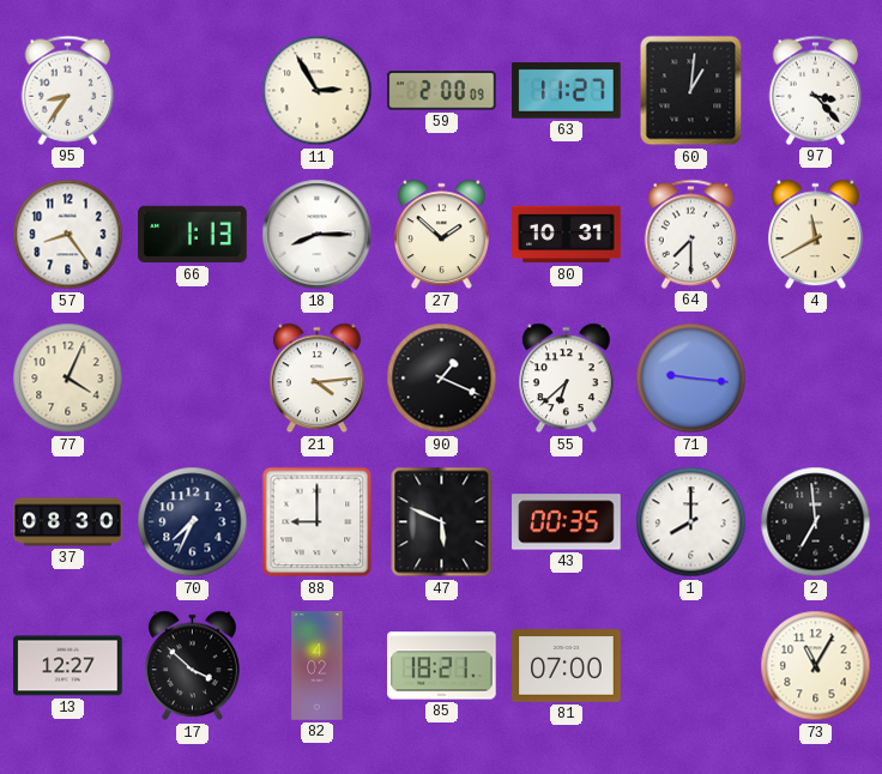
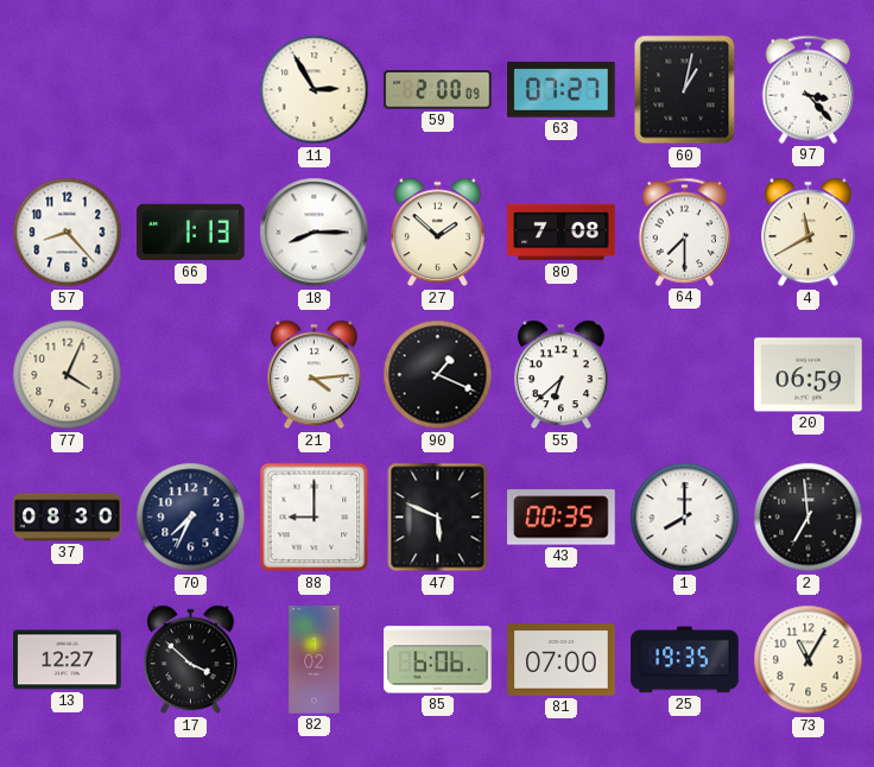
95: 8:36 -> none (68, 90)
63: 11:27 -> 07:27 (562, 90)
60: 1:01 -> 1:02 (685, 90)
57: 8:24 -> 8:23 (68, 233)
80: 10:31 -> 7:08 (562, 233)
71: 9:16 -> none (691, 379)
20: none -> 06:59 (809, 375)
82: 4:02 -> 1:02 (315, 660)
85: 18:21 -> 6:06 (438, 660)
25: none -> 19:35 (685, 660)
